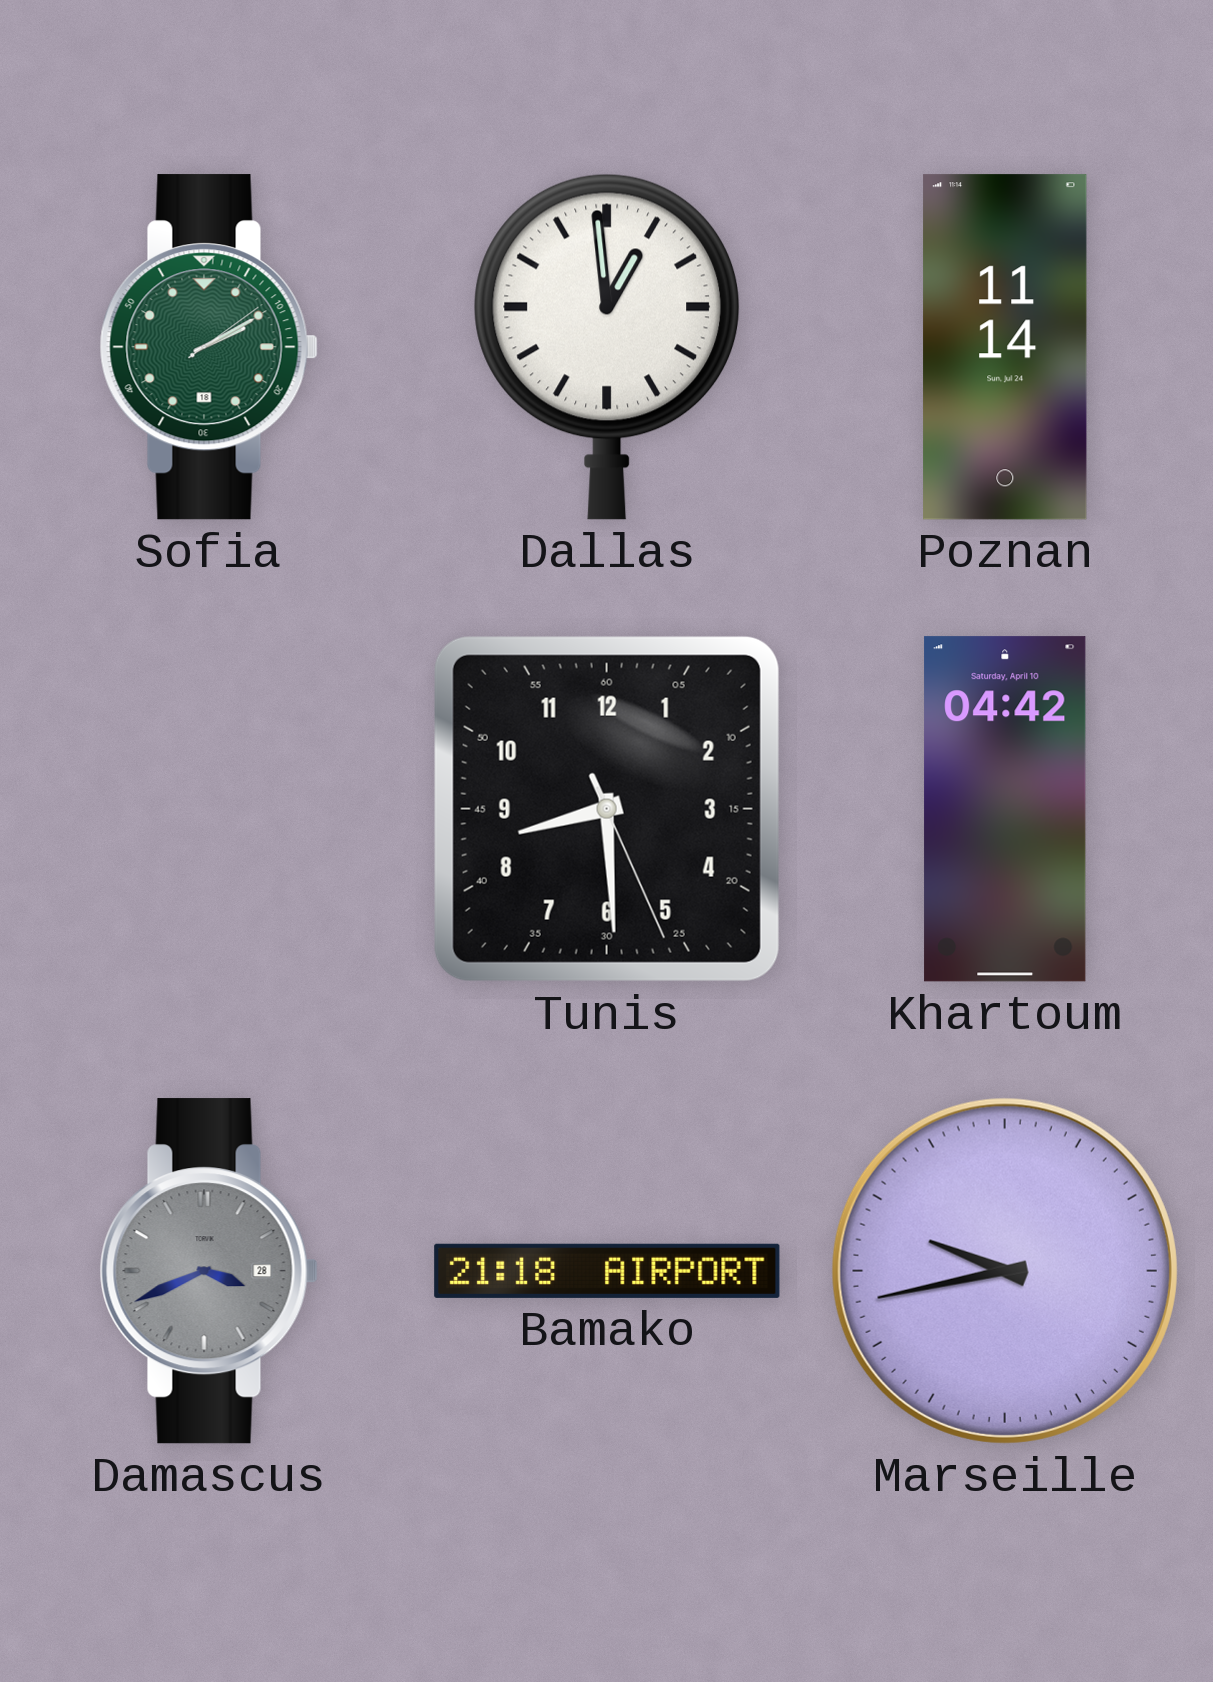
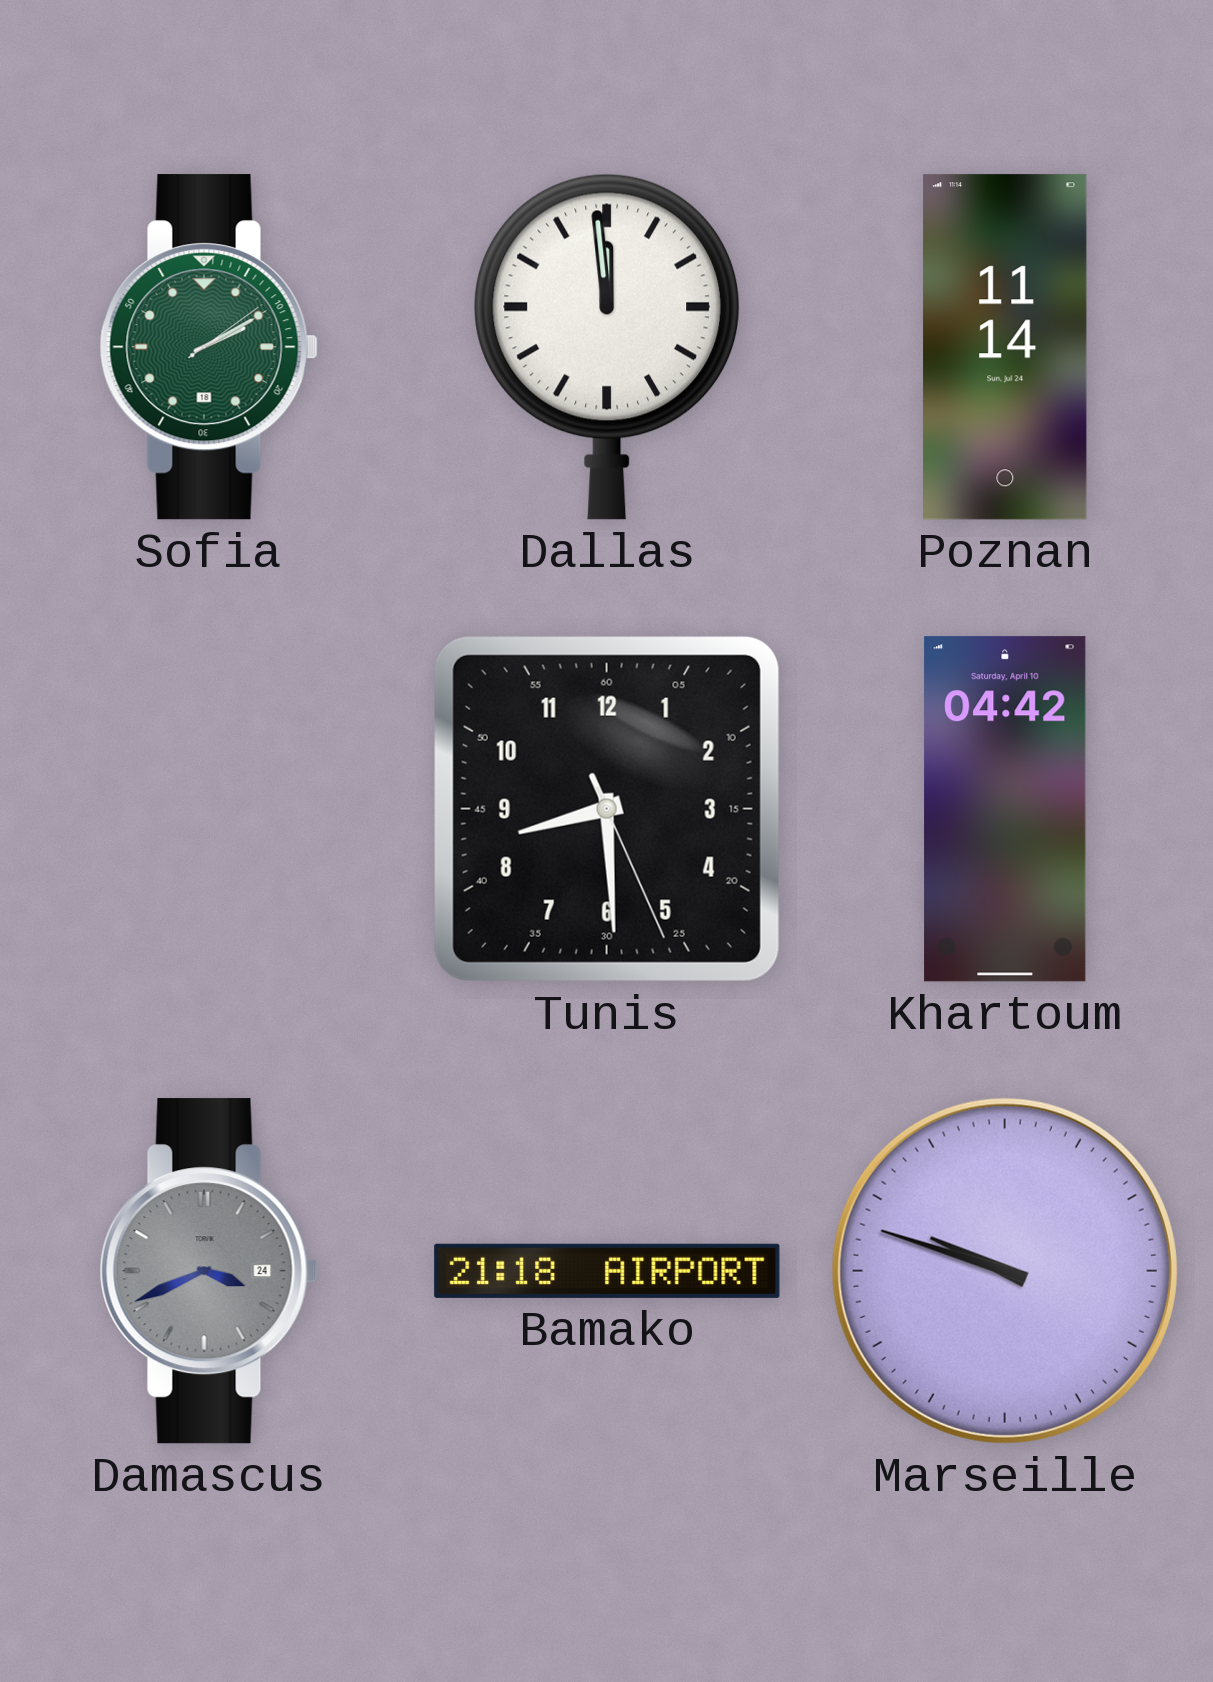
Dallas: 12:59 -> 11:59 (607, 347)
Damascus date: 28 -> 24 (209, 1271)
Marseille: 9:43 -> 9:48 (1005, 1271)
